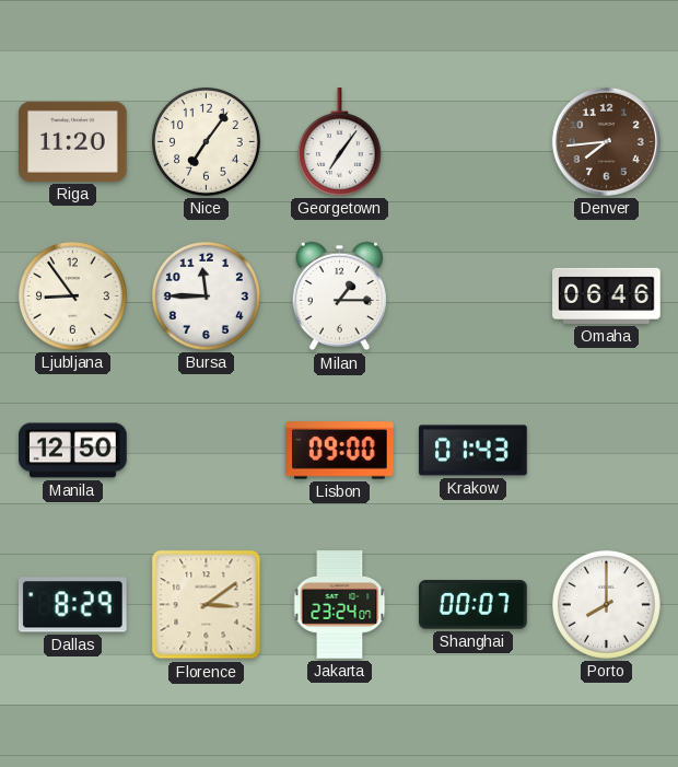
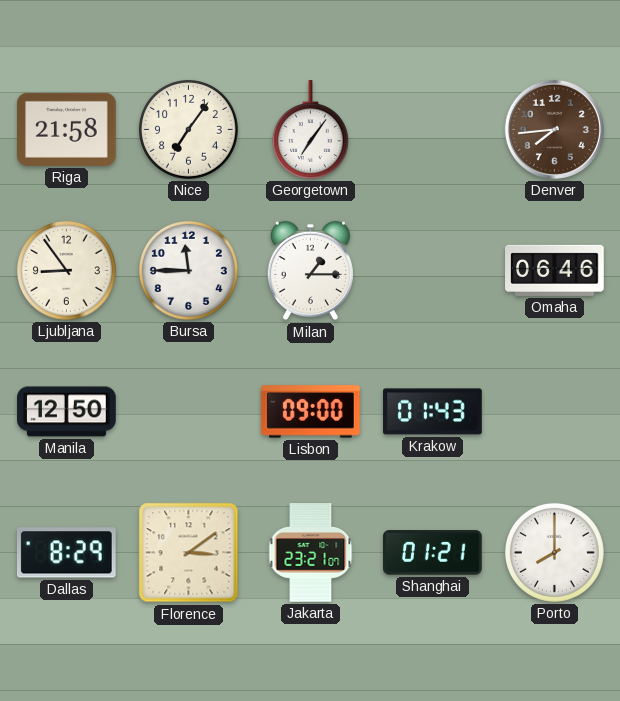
Riga: 11:20 -> 21:58 (67, 129)
Jakarta: 23:24 -> 23:21 (311, 553)
Shanghai: 00:07 -> 01:21 (433, 553)
